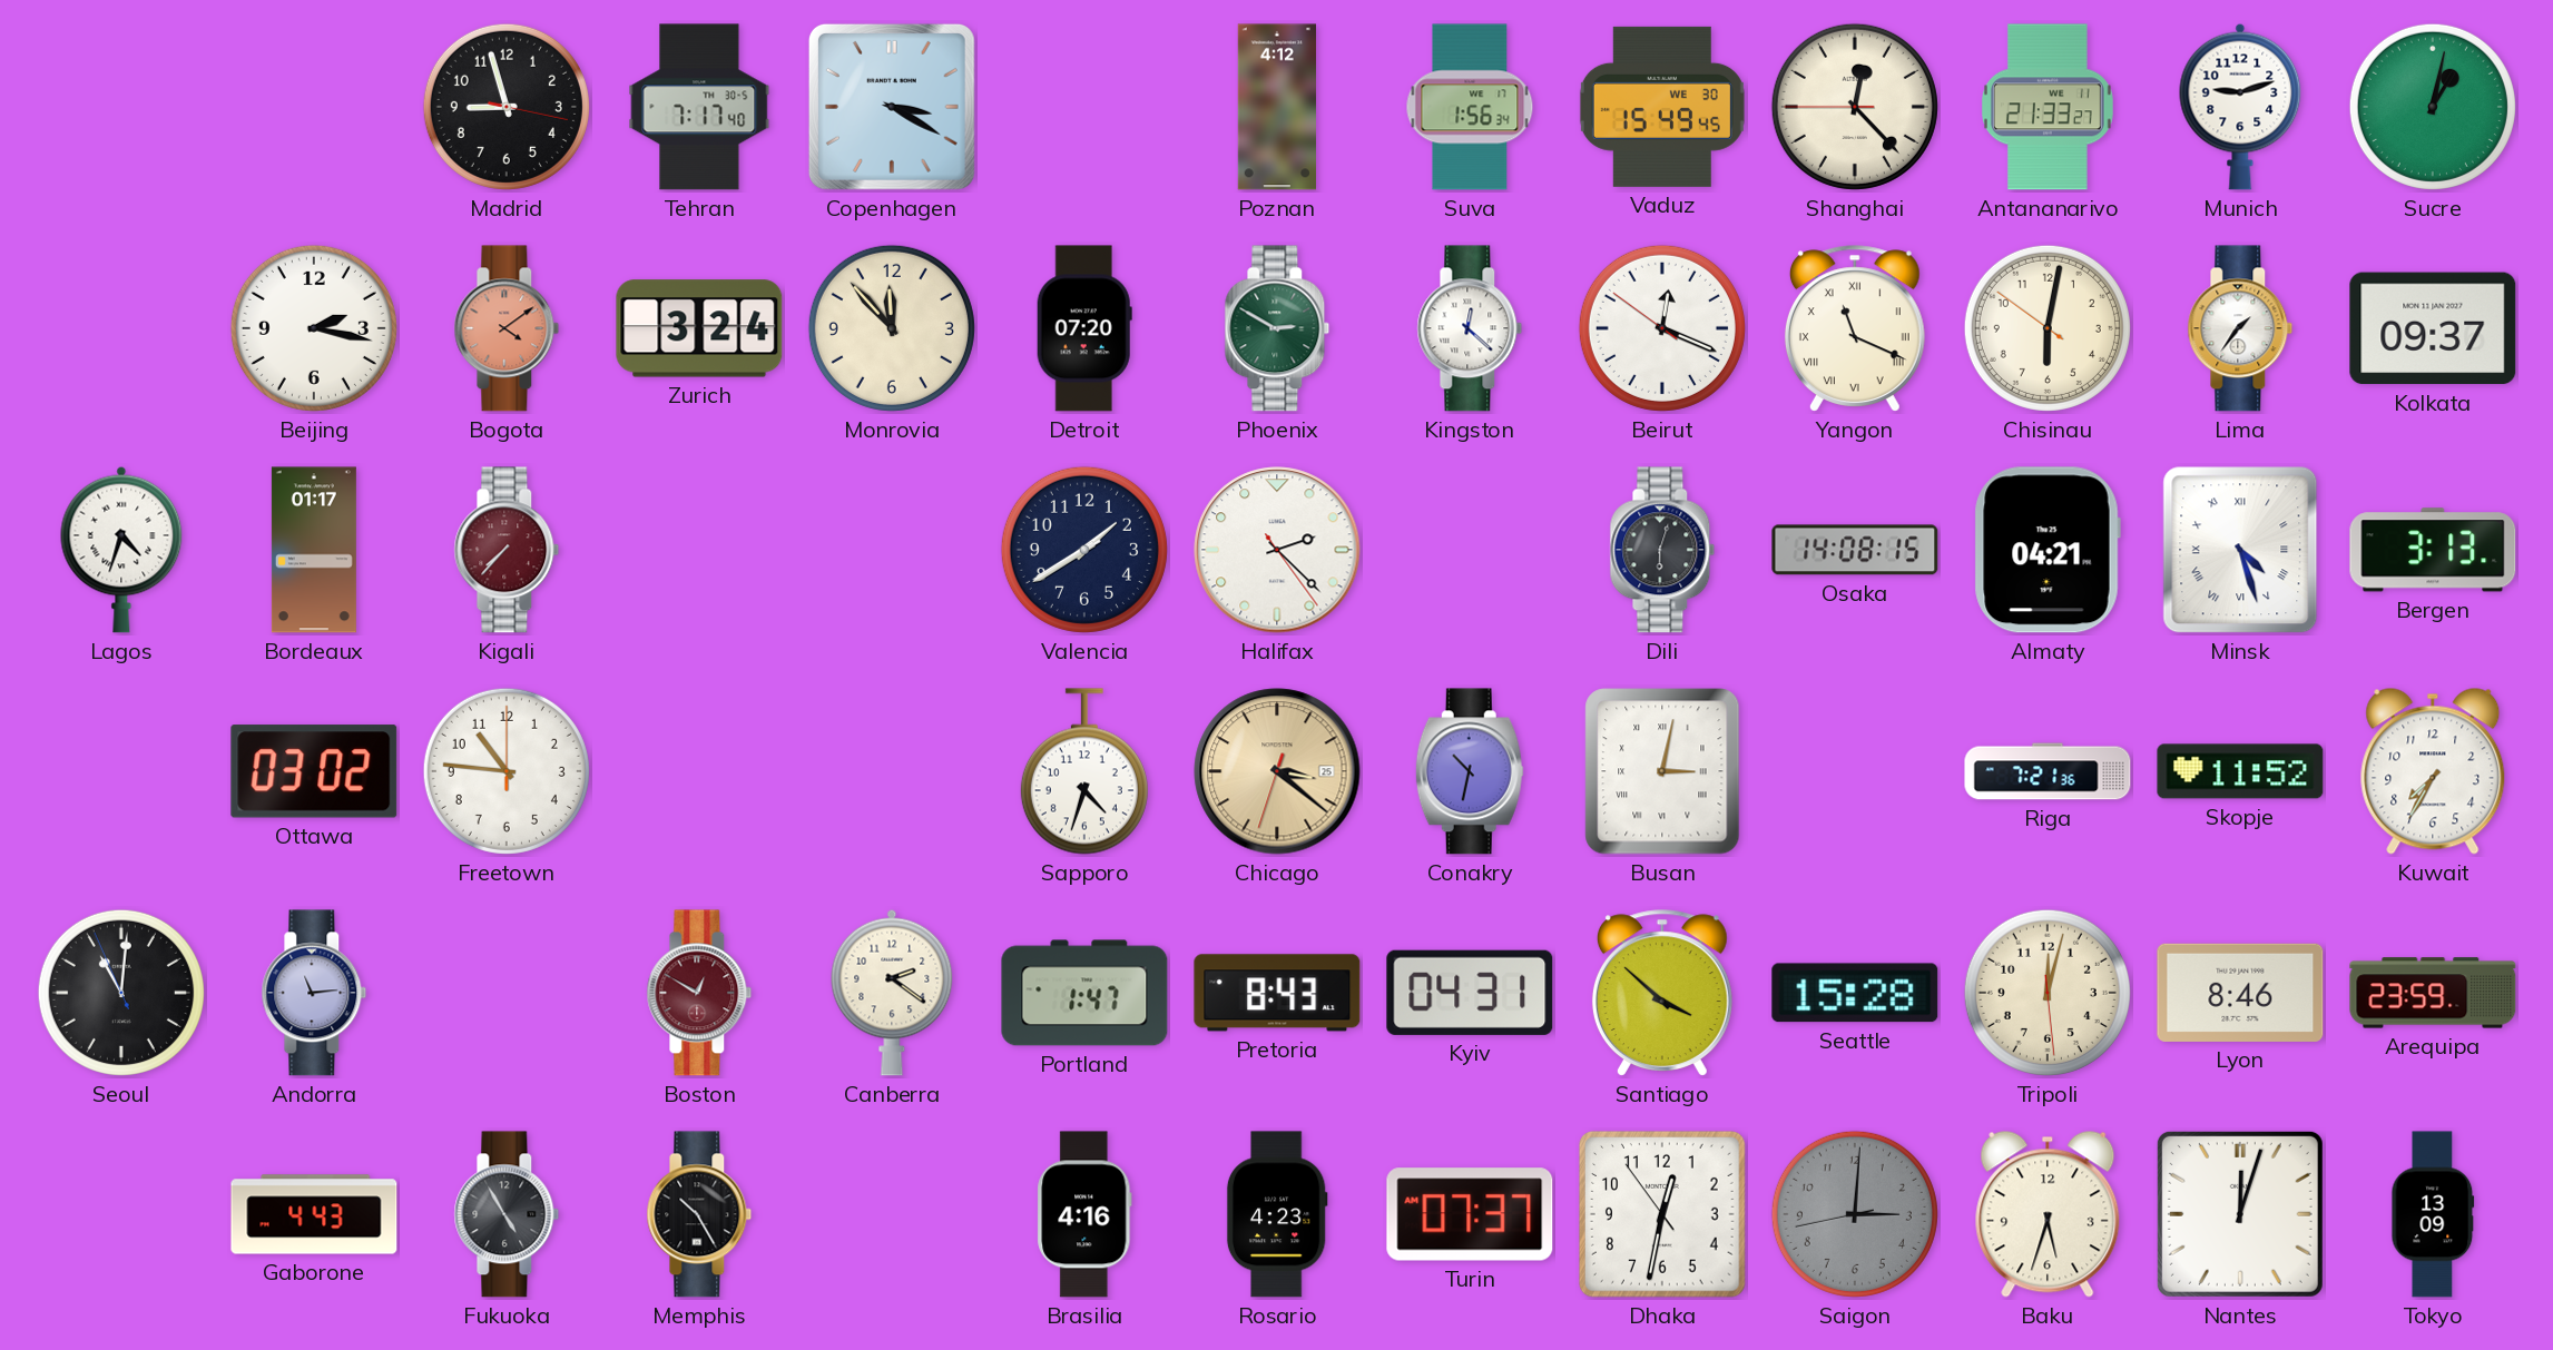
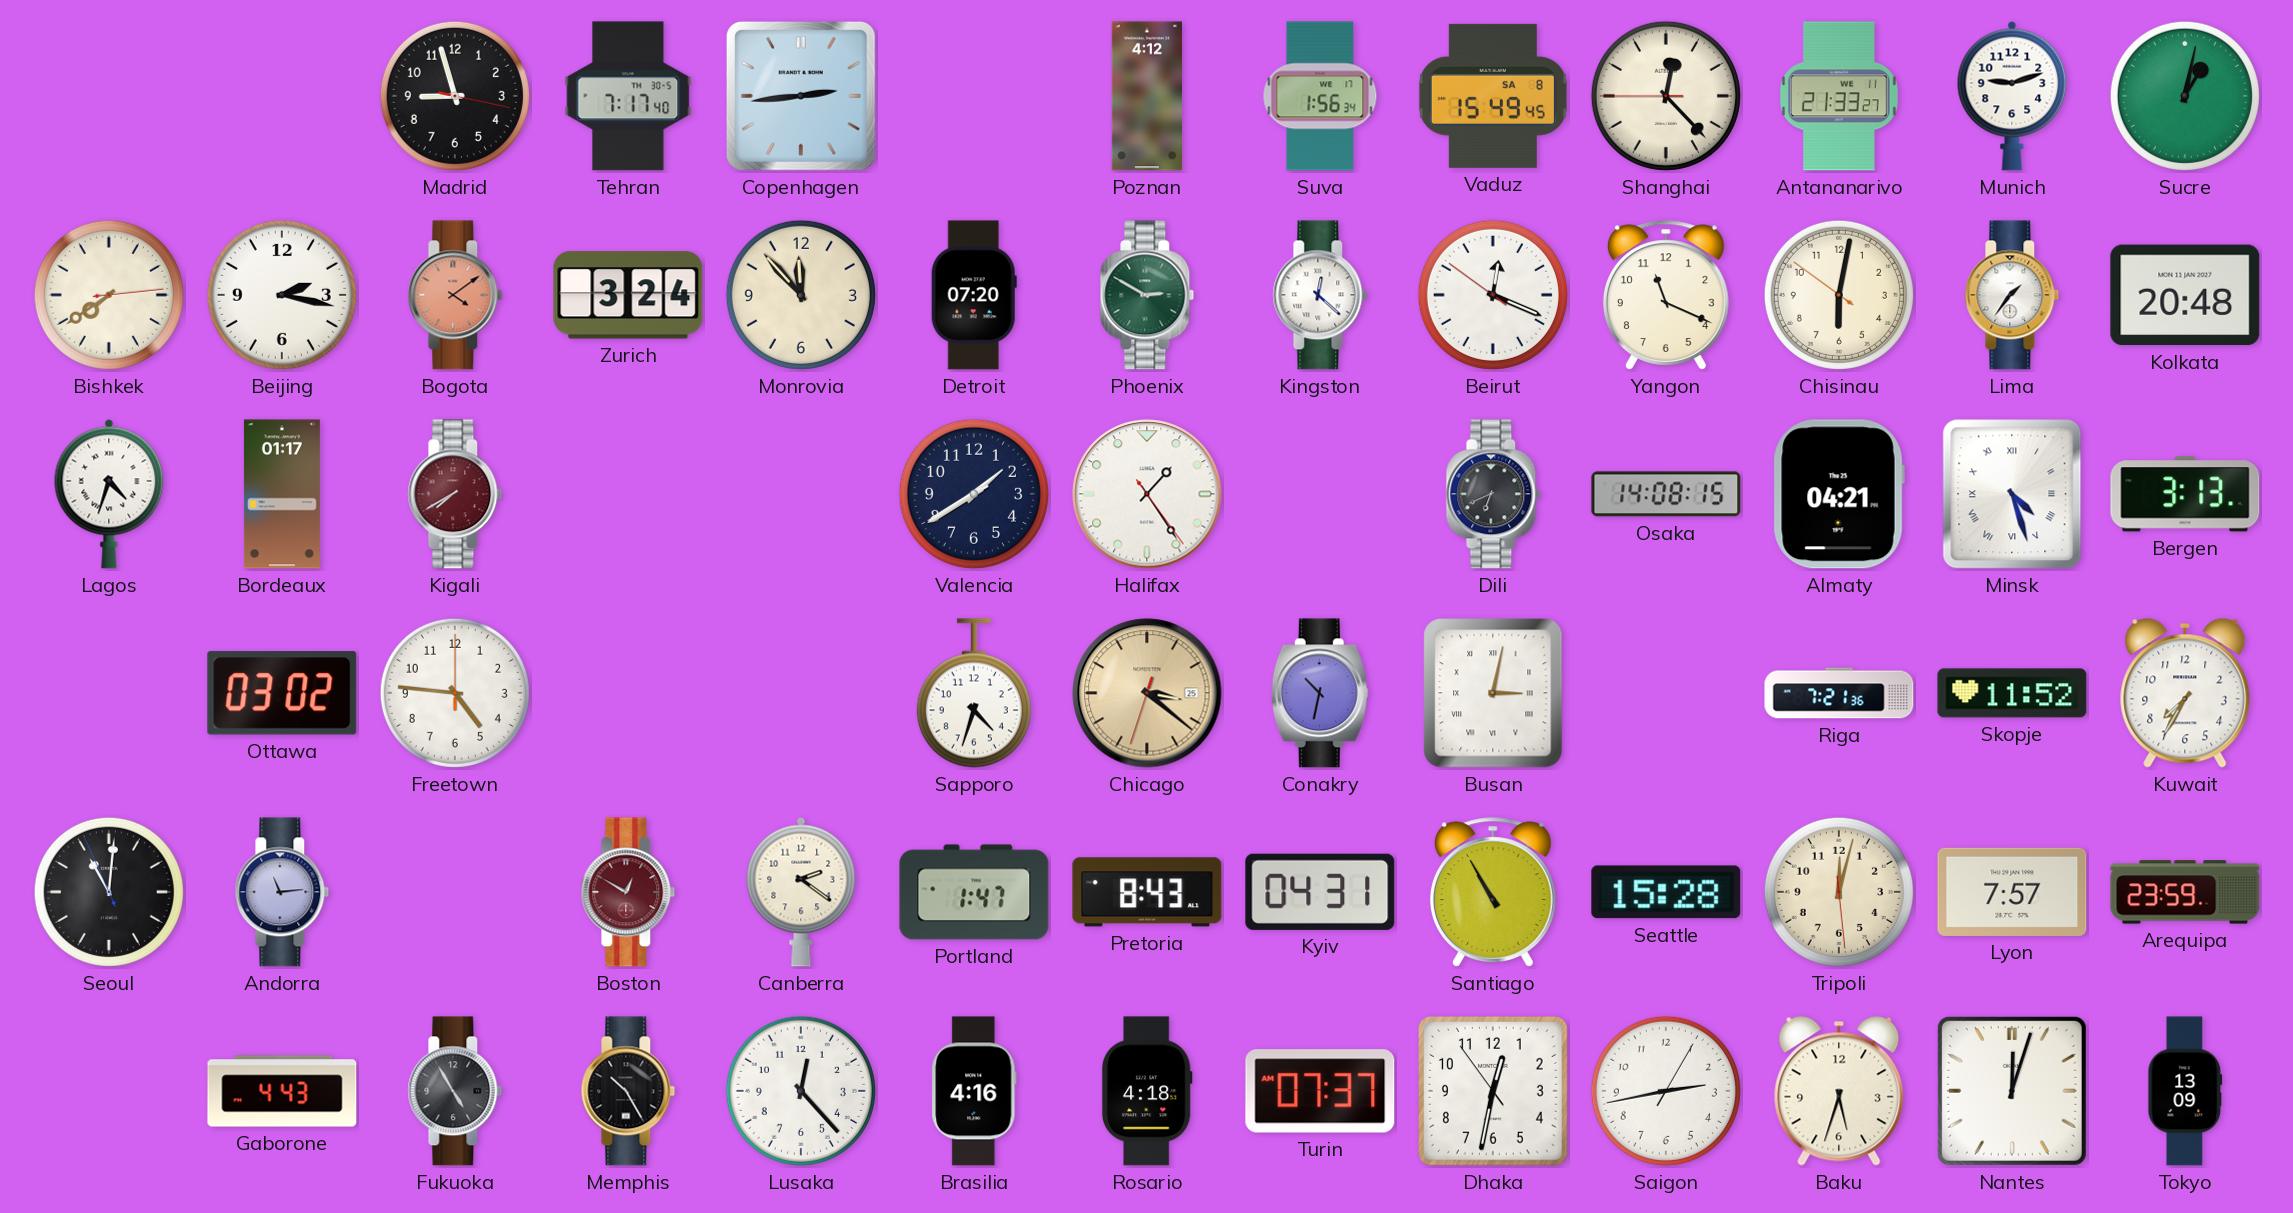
Copenhagen: 3:20 -> 2:44 (801, 96)
Vaduz date: WE 30 -> SA 8 (1493, 96)
Bishkek: none -> 7:39 (109, 295)
Yangon numerals: Roman -> Arabic (1666, 295)
Kolkata: 09:37 -> 20:48 (2185, 295)
Kigali: 7:37 -> 7:40 (455, 494)
Halifax: 2:22 -> 1:24 (1147, 494)
Dili: 6:03 -> 6:41 (1493, 494)
Freetown: 10:46 -> 4:46 (455, 693)
Santiago: 3:52 -> 10:55 (1493, 892)
Lyon: 8:46 -> 7:57 (2012, 892)
Lusaka: none -> 12:23 (801, 1091)
Rosario: 4:23 -> 4:18 (1147, 1091)
Saigon: 3:00 -> 2:43 (1666, 1091)
Saigon dial: grey -> white (1666, 1091)
